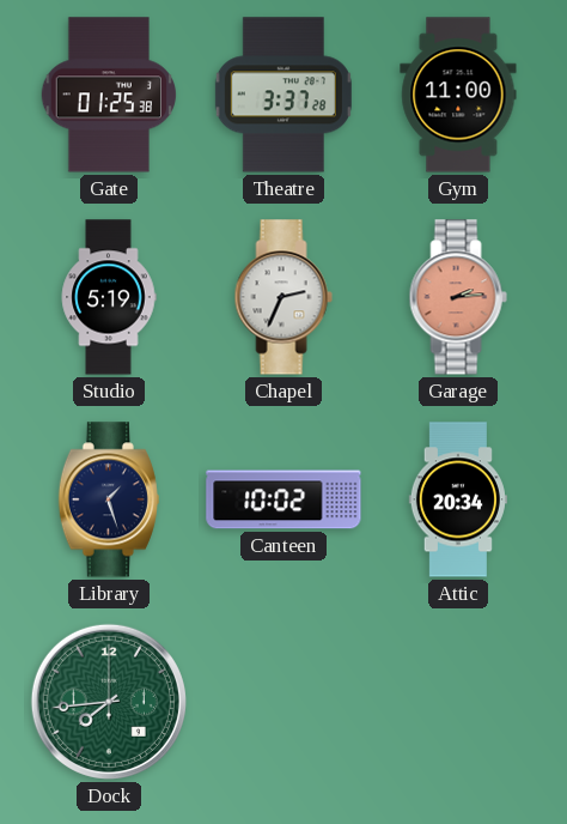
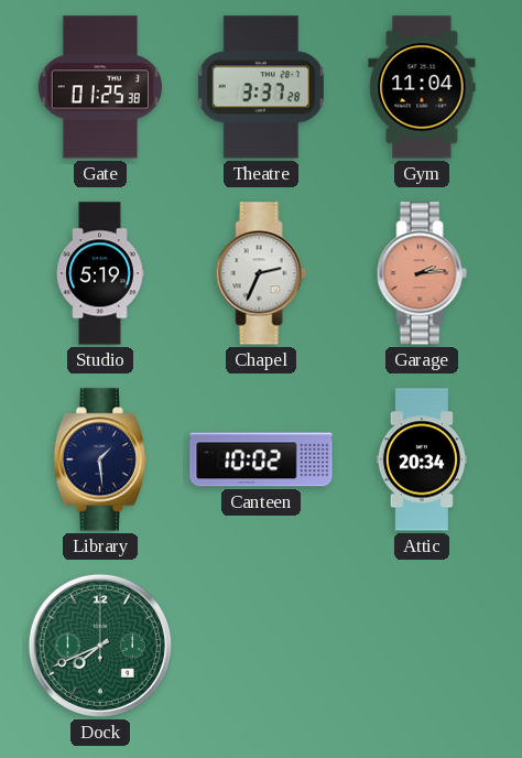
Gym: 11:00 -> 11:04 (422, 87)
Library: 1:27 -> 1:29 (100, 459)
Dock: 7:44 -> 7:41 (100, 646)
